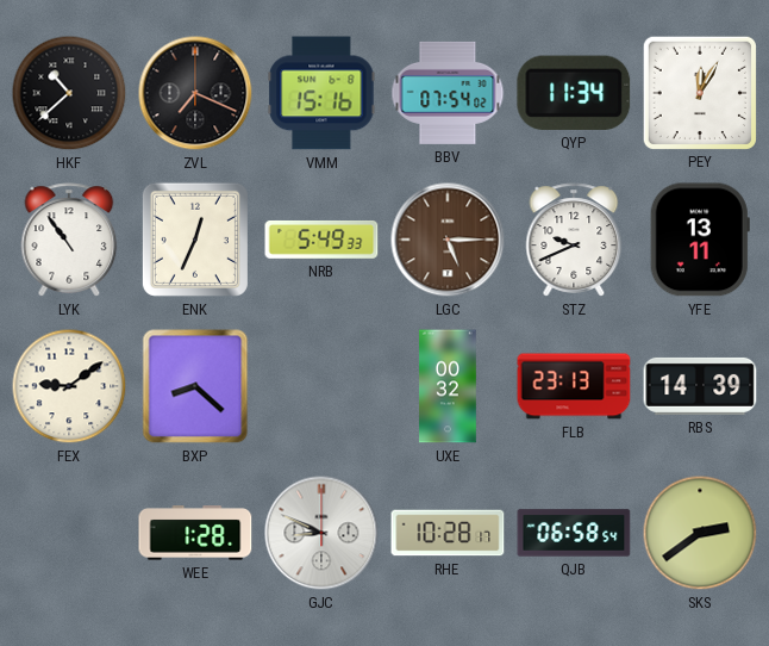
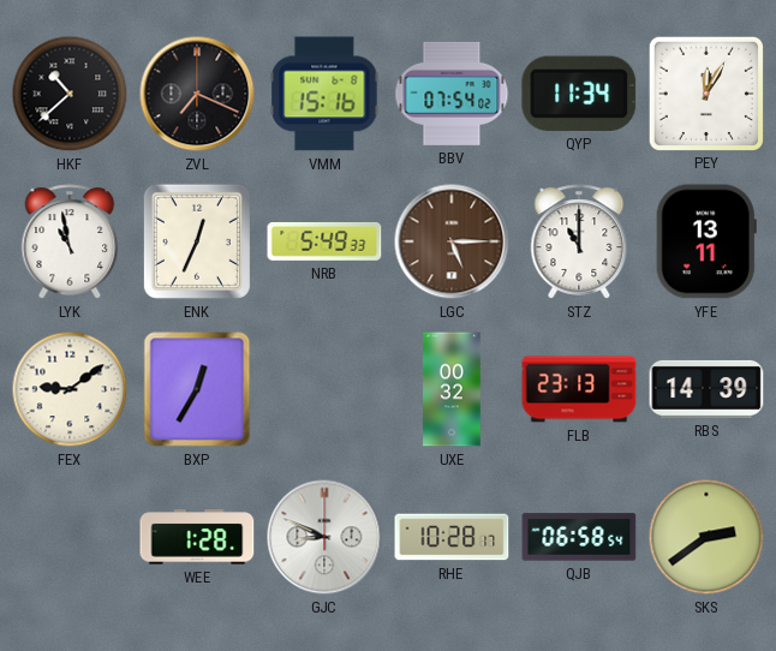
LYK: 10:54 -> 10:58 (70, 241)
STZ: 9:41 -> 11:00 (579, 241)
BXP: 8:22 -> 12:35 (197, 389)
